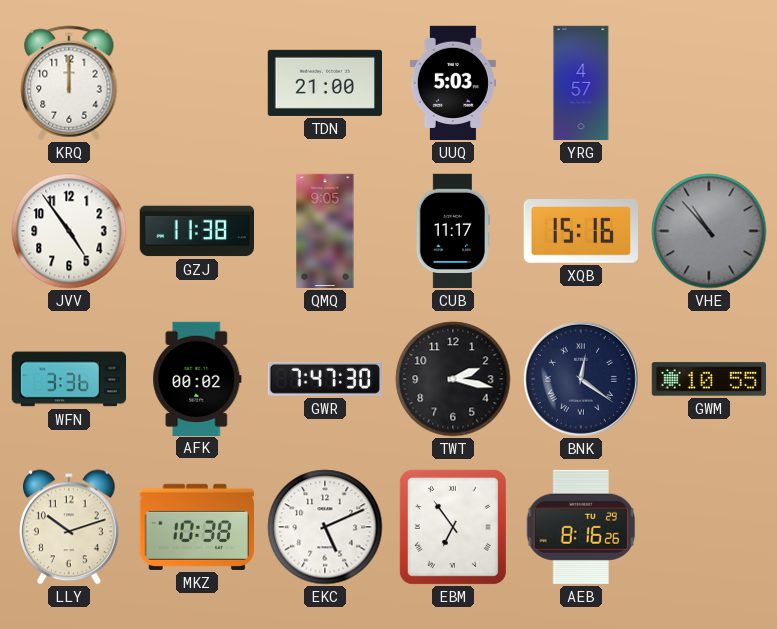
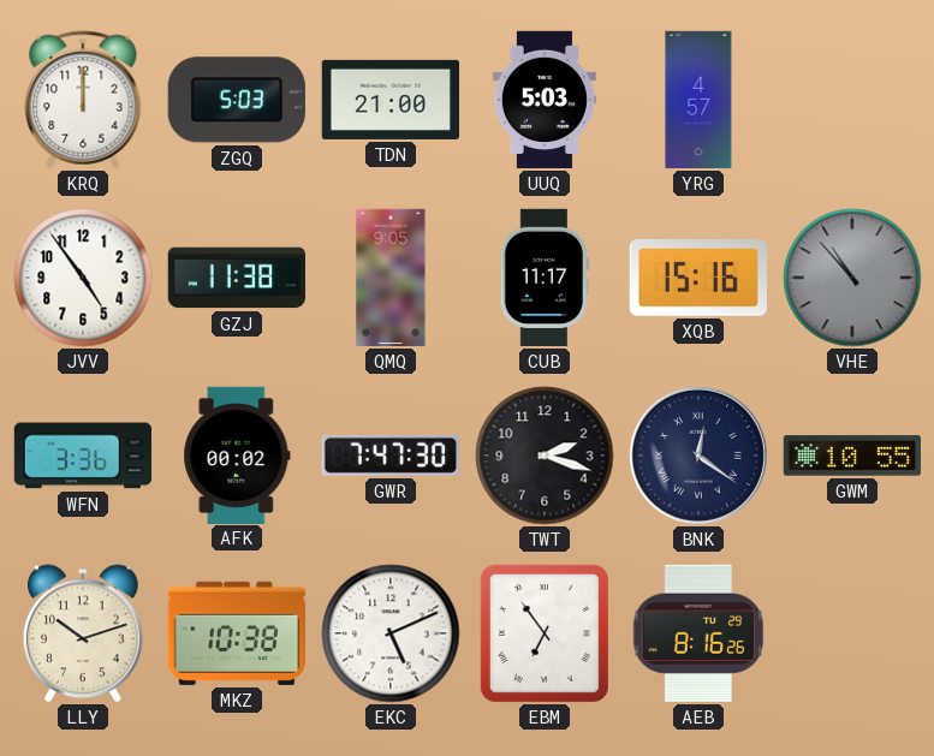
ZGQ: none -> 5:03 (237, 100)
TWT: 2:17 -> 2:18 (545, 456)
